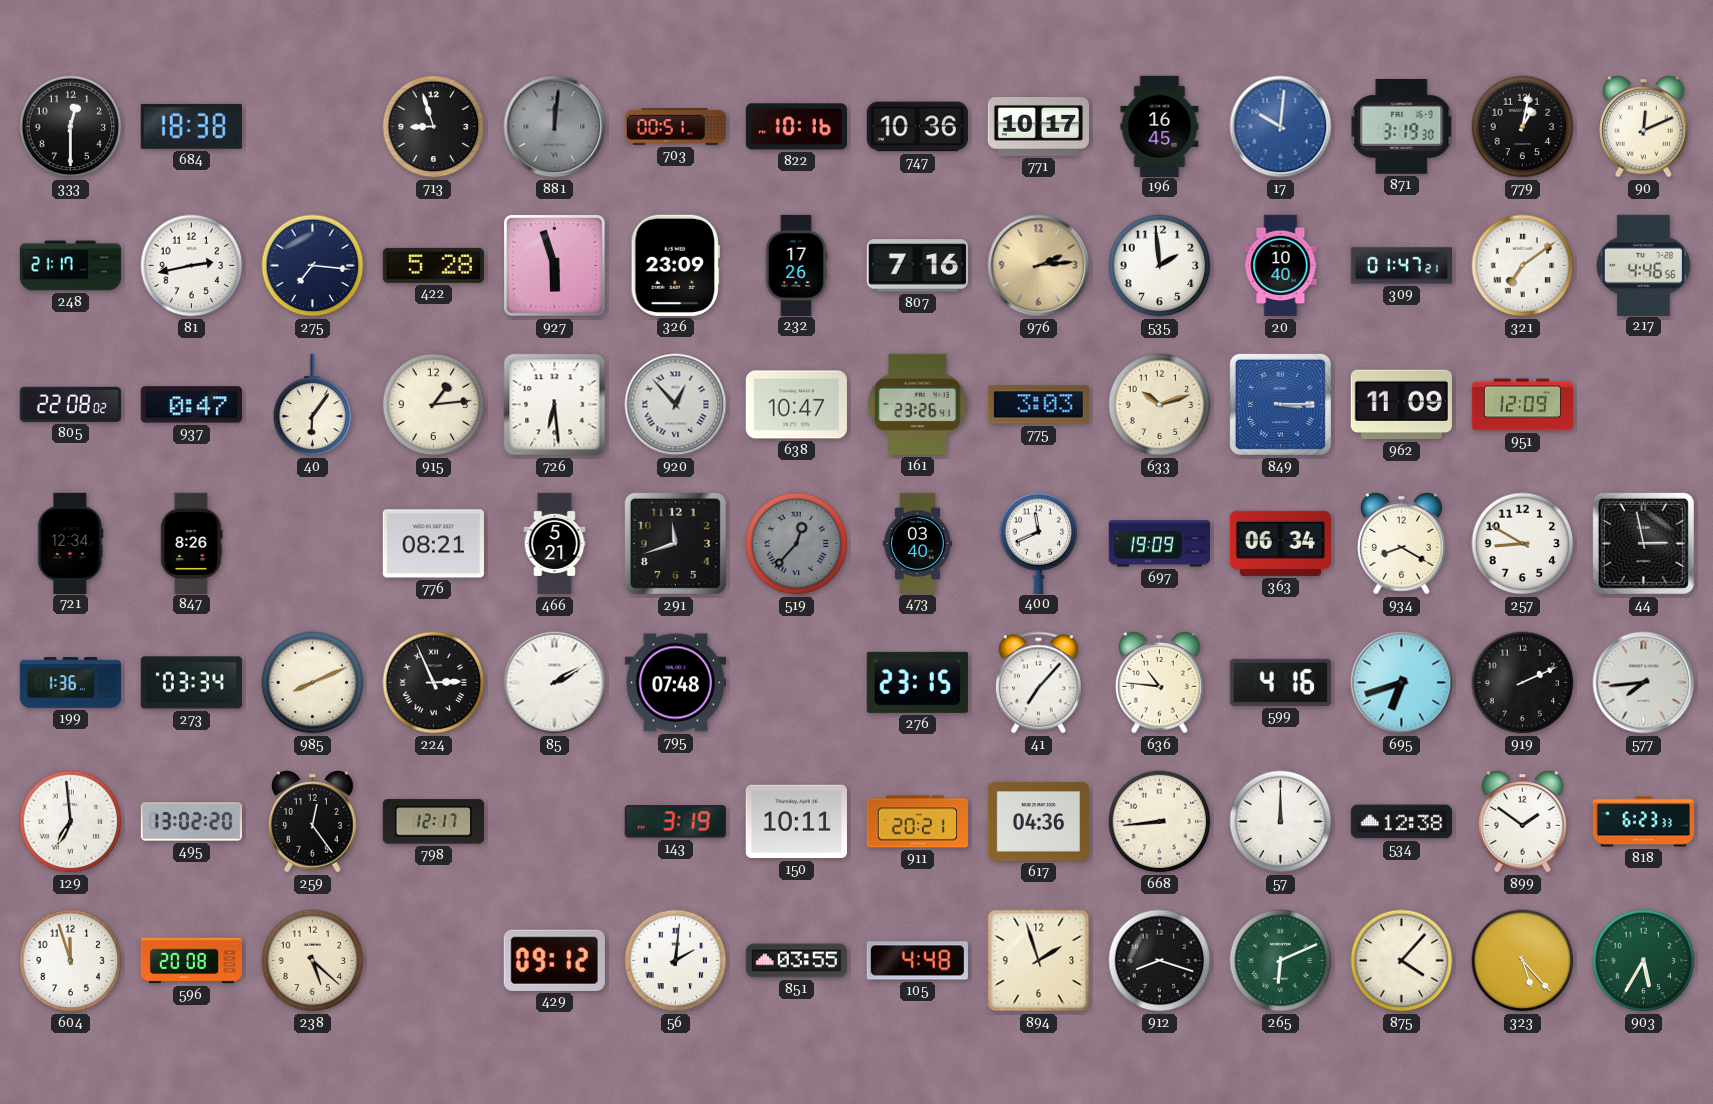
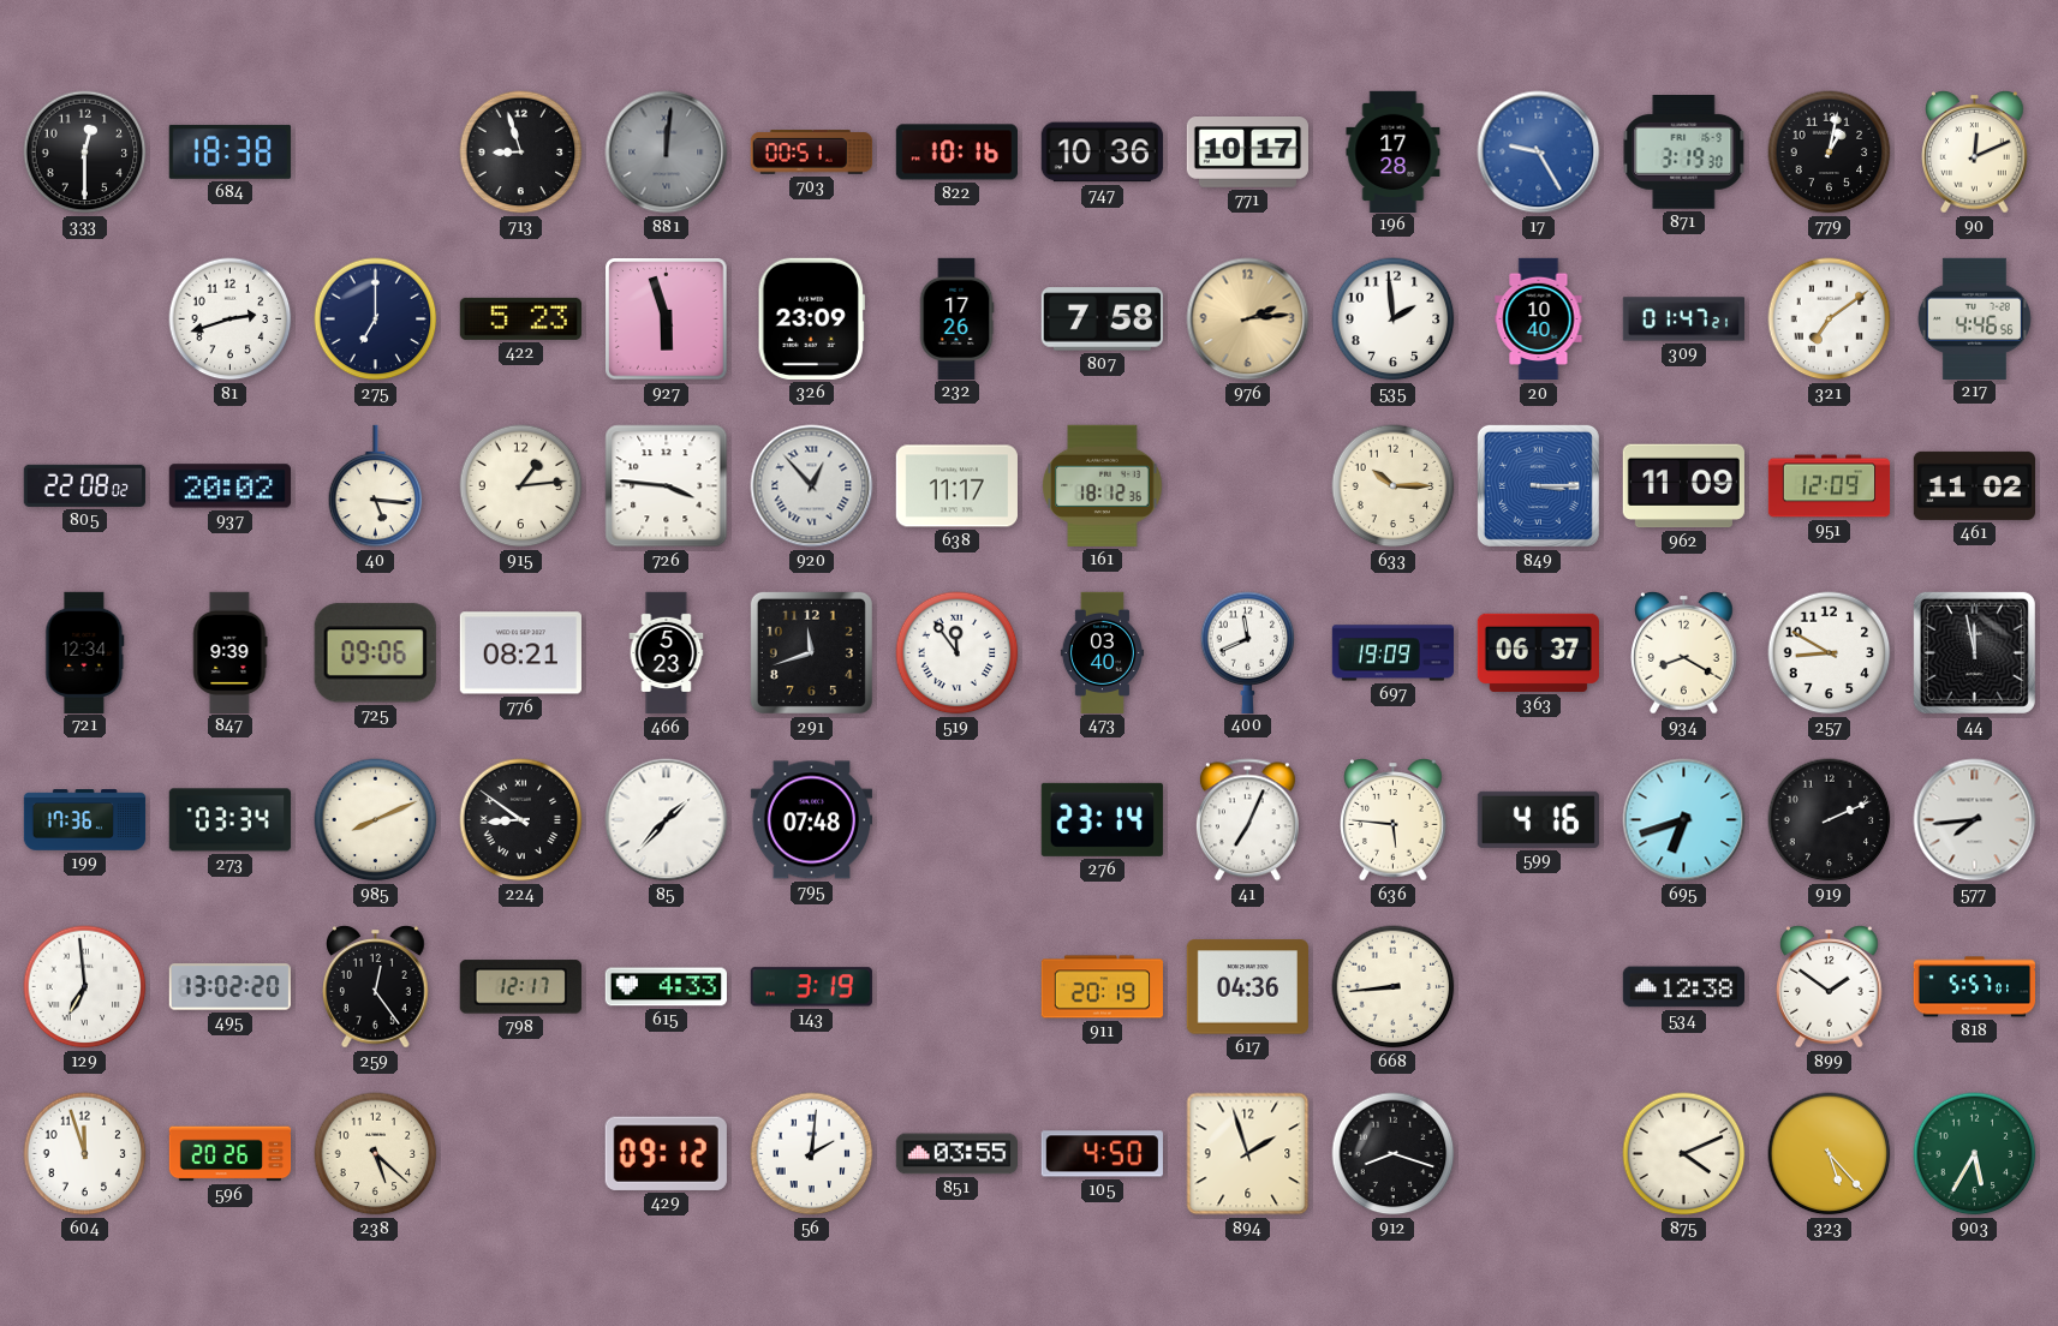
196: 16:45 -> 17:28 (1394, 151)
17: 10:01 -> 9:25 (1539, 153)
248: 21:17 -> none (71, 266)
81: 2:43 -> 2:42 (231, 319)
275: 7:16 -> 7:00 (376, 319)
422: 5:28 -> 5:23 (520, 318)
807: 7:16 -> 7:58 (1102, 319)
937: 0:47 -> 20:02 (229, 486)
40: 6:06 -> 5:16 (376, 486)
726: 6:29 -> 3:46 (667, 486)
638: 10:47 -> 11:17 (956, 486)
161: 23:26 -> 18:12 (1103, 485)
775: 3:03 -> none (1038, 405)
633: 10:12 -> 10:15 (1394, 486)
461: none -> 11:02 (1974, 485)
847: 8:26 -> 9:39 (231, 652)
725: none -> 09:06 (375, 653)
466: 5:21 -> 5:23 (667, 653)
519: 12:37 -> 11:54 (958, 653)
519 dial: grey -> white (958, 653)
363: 06:34 -> 06:37 (1538, 652)
44: 2:58 -> 11:58 (1974, 652)
199: 1:36 -> 17:36 (85, 820)
224: 2:56 -> 8:51 (521, 820)
85: 2:10 -> 1:37 (667, 820)
276: 23:15 -> 23:14 (1102, 819)
41: 7:07 -> 7:04 (1247, 820)
636: 10:46 -> 5:46 (1394, 820)
615: none -> 4:33 (666, 987)
150: 10:11 -> none (796, 822)
911: 20:21 -> 20:19 (1102, 987)
57: 12:00 -> none (1281, 822)
818: 6:23 -> 5:57 (1975, 987)
596: 20:08 -> 20:26 (231, 1154)
105: 4:48 -> 4:50 (1102, 1154)
265: 6:11 -> none (1281, 961)
875: 4:07 -> 4:11 (1684, 1154)
